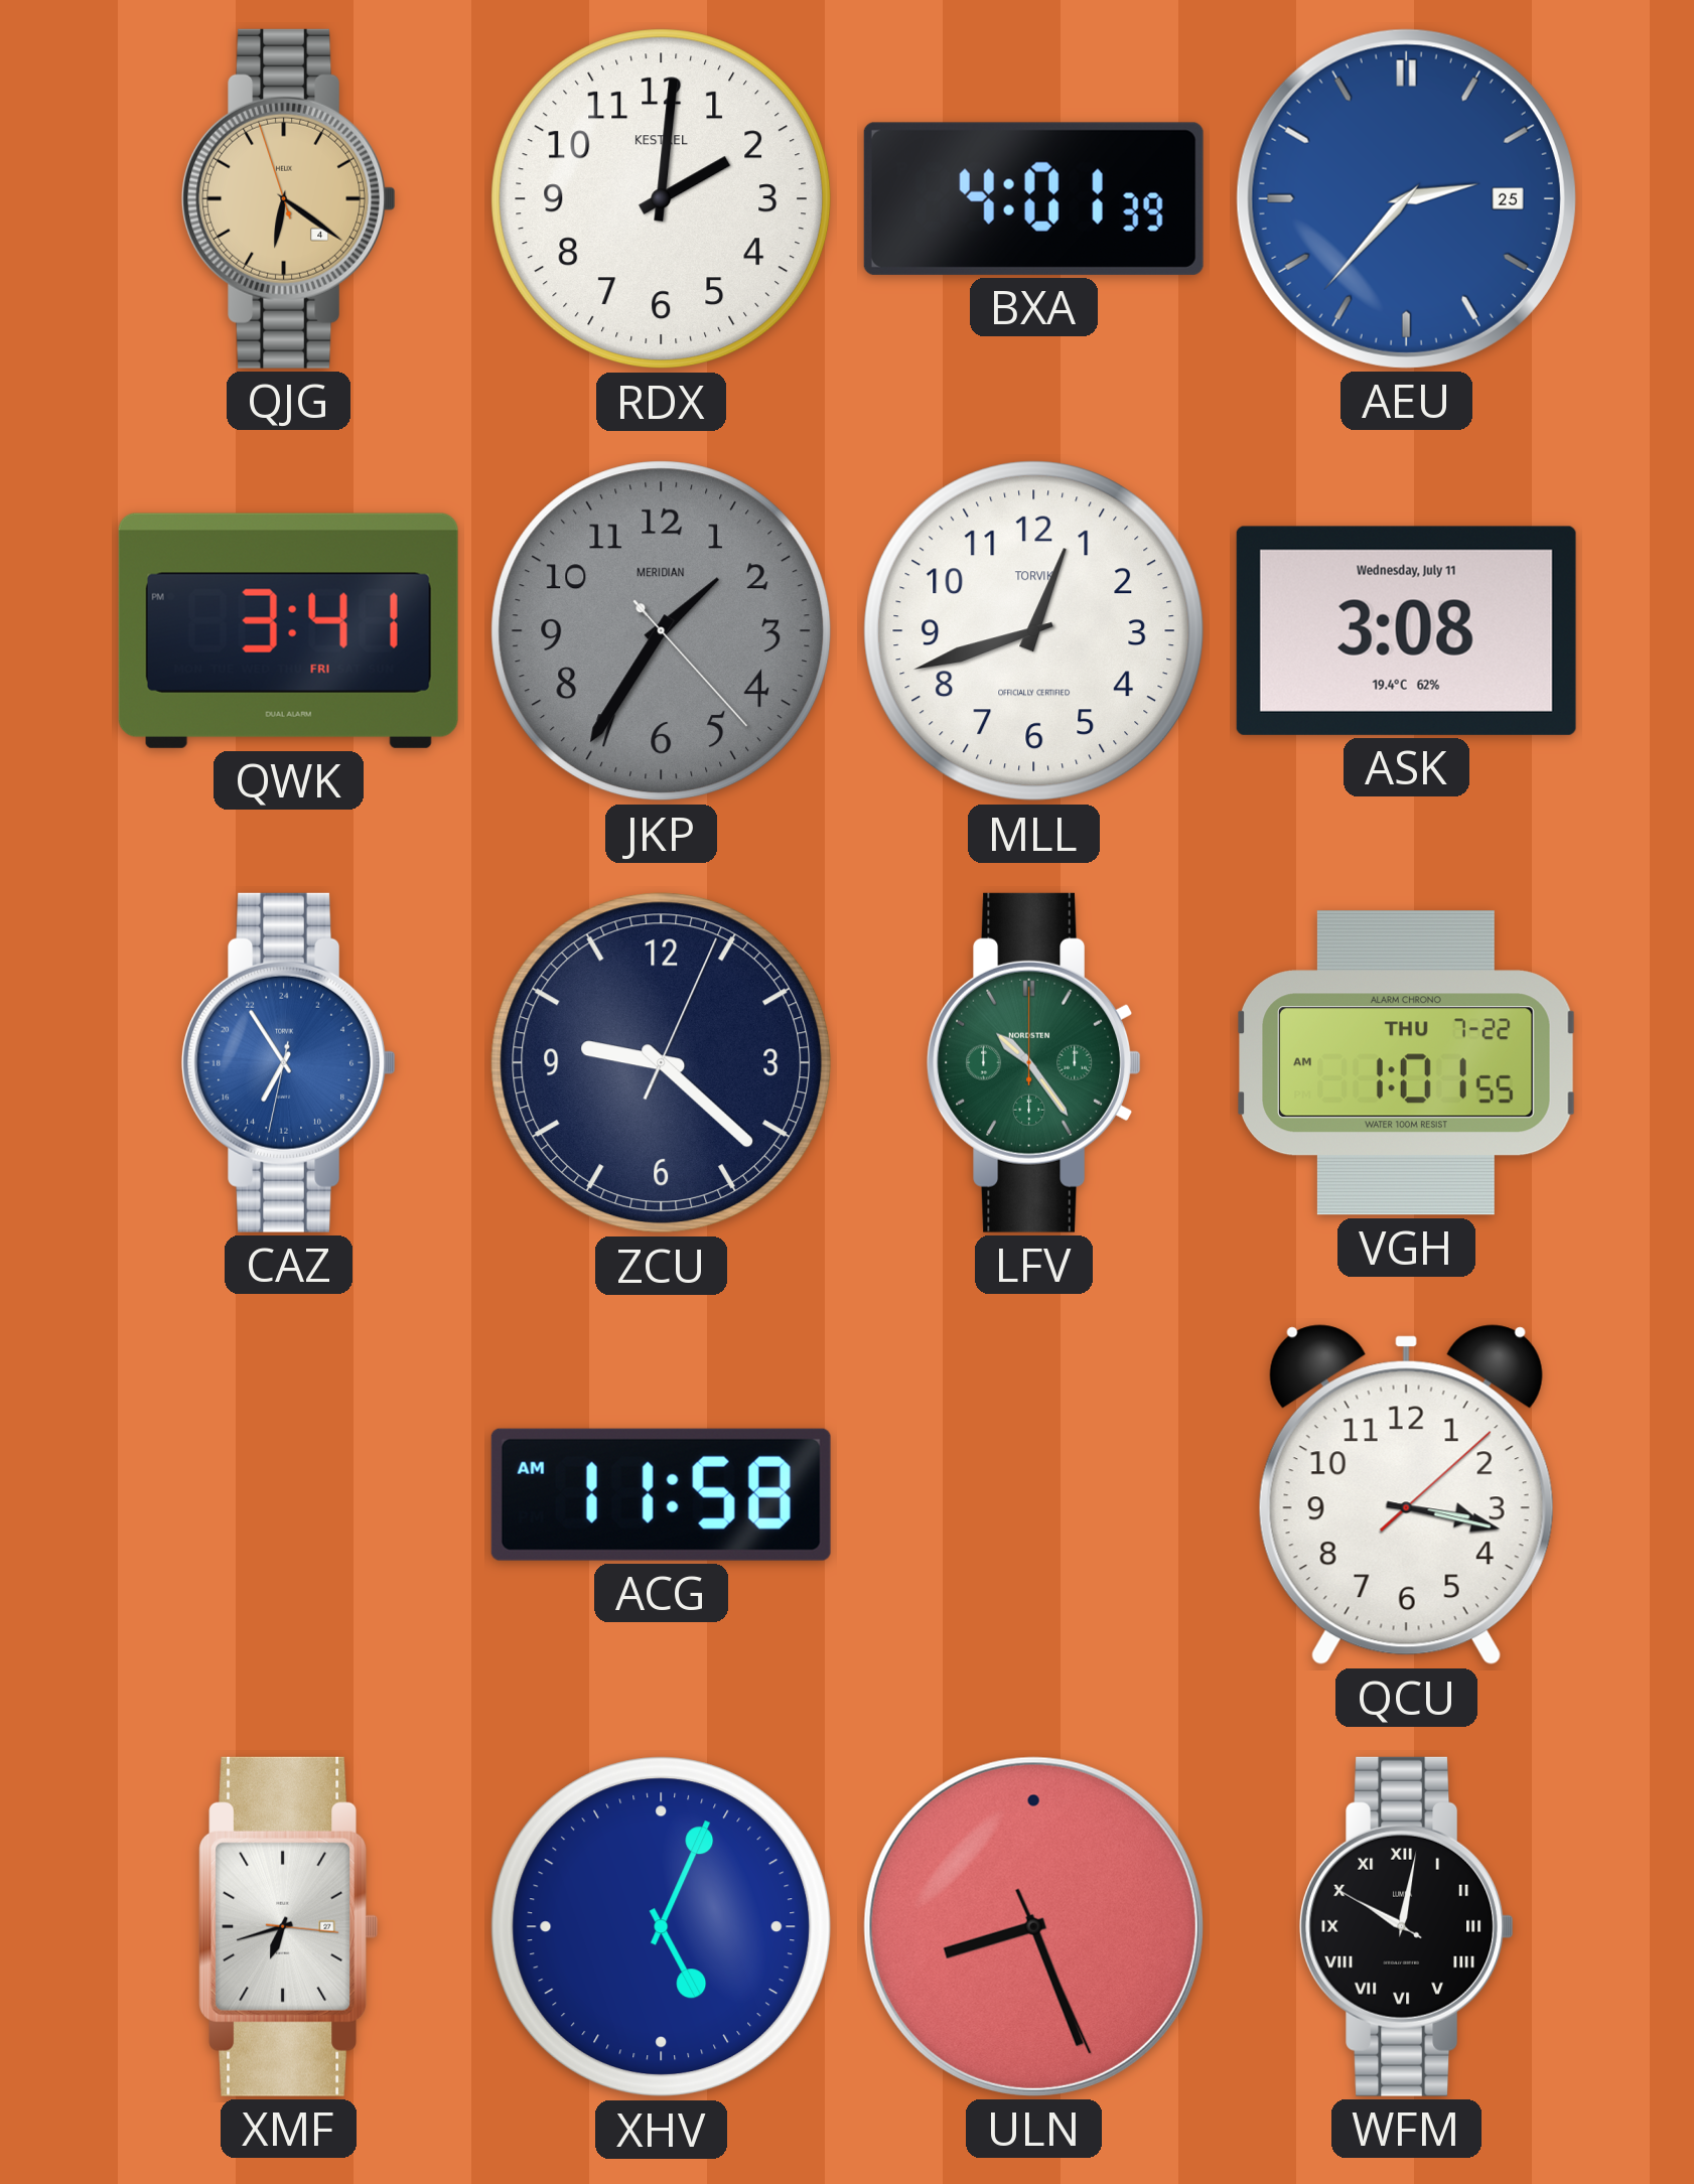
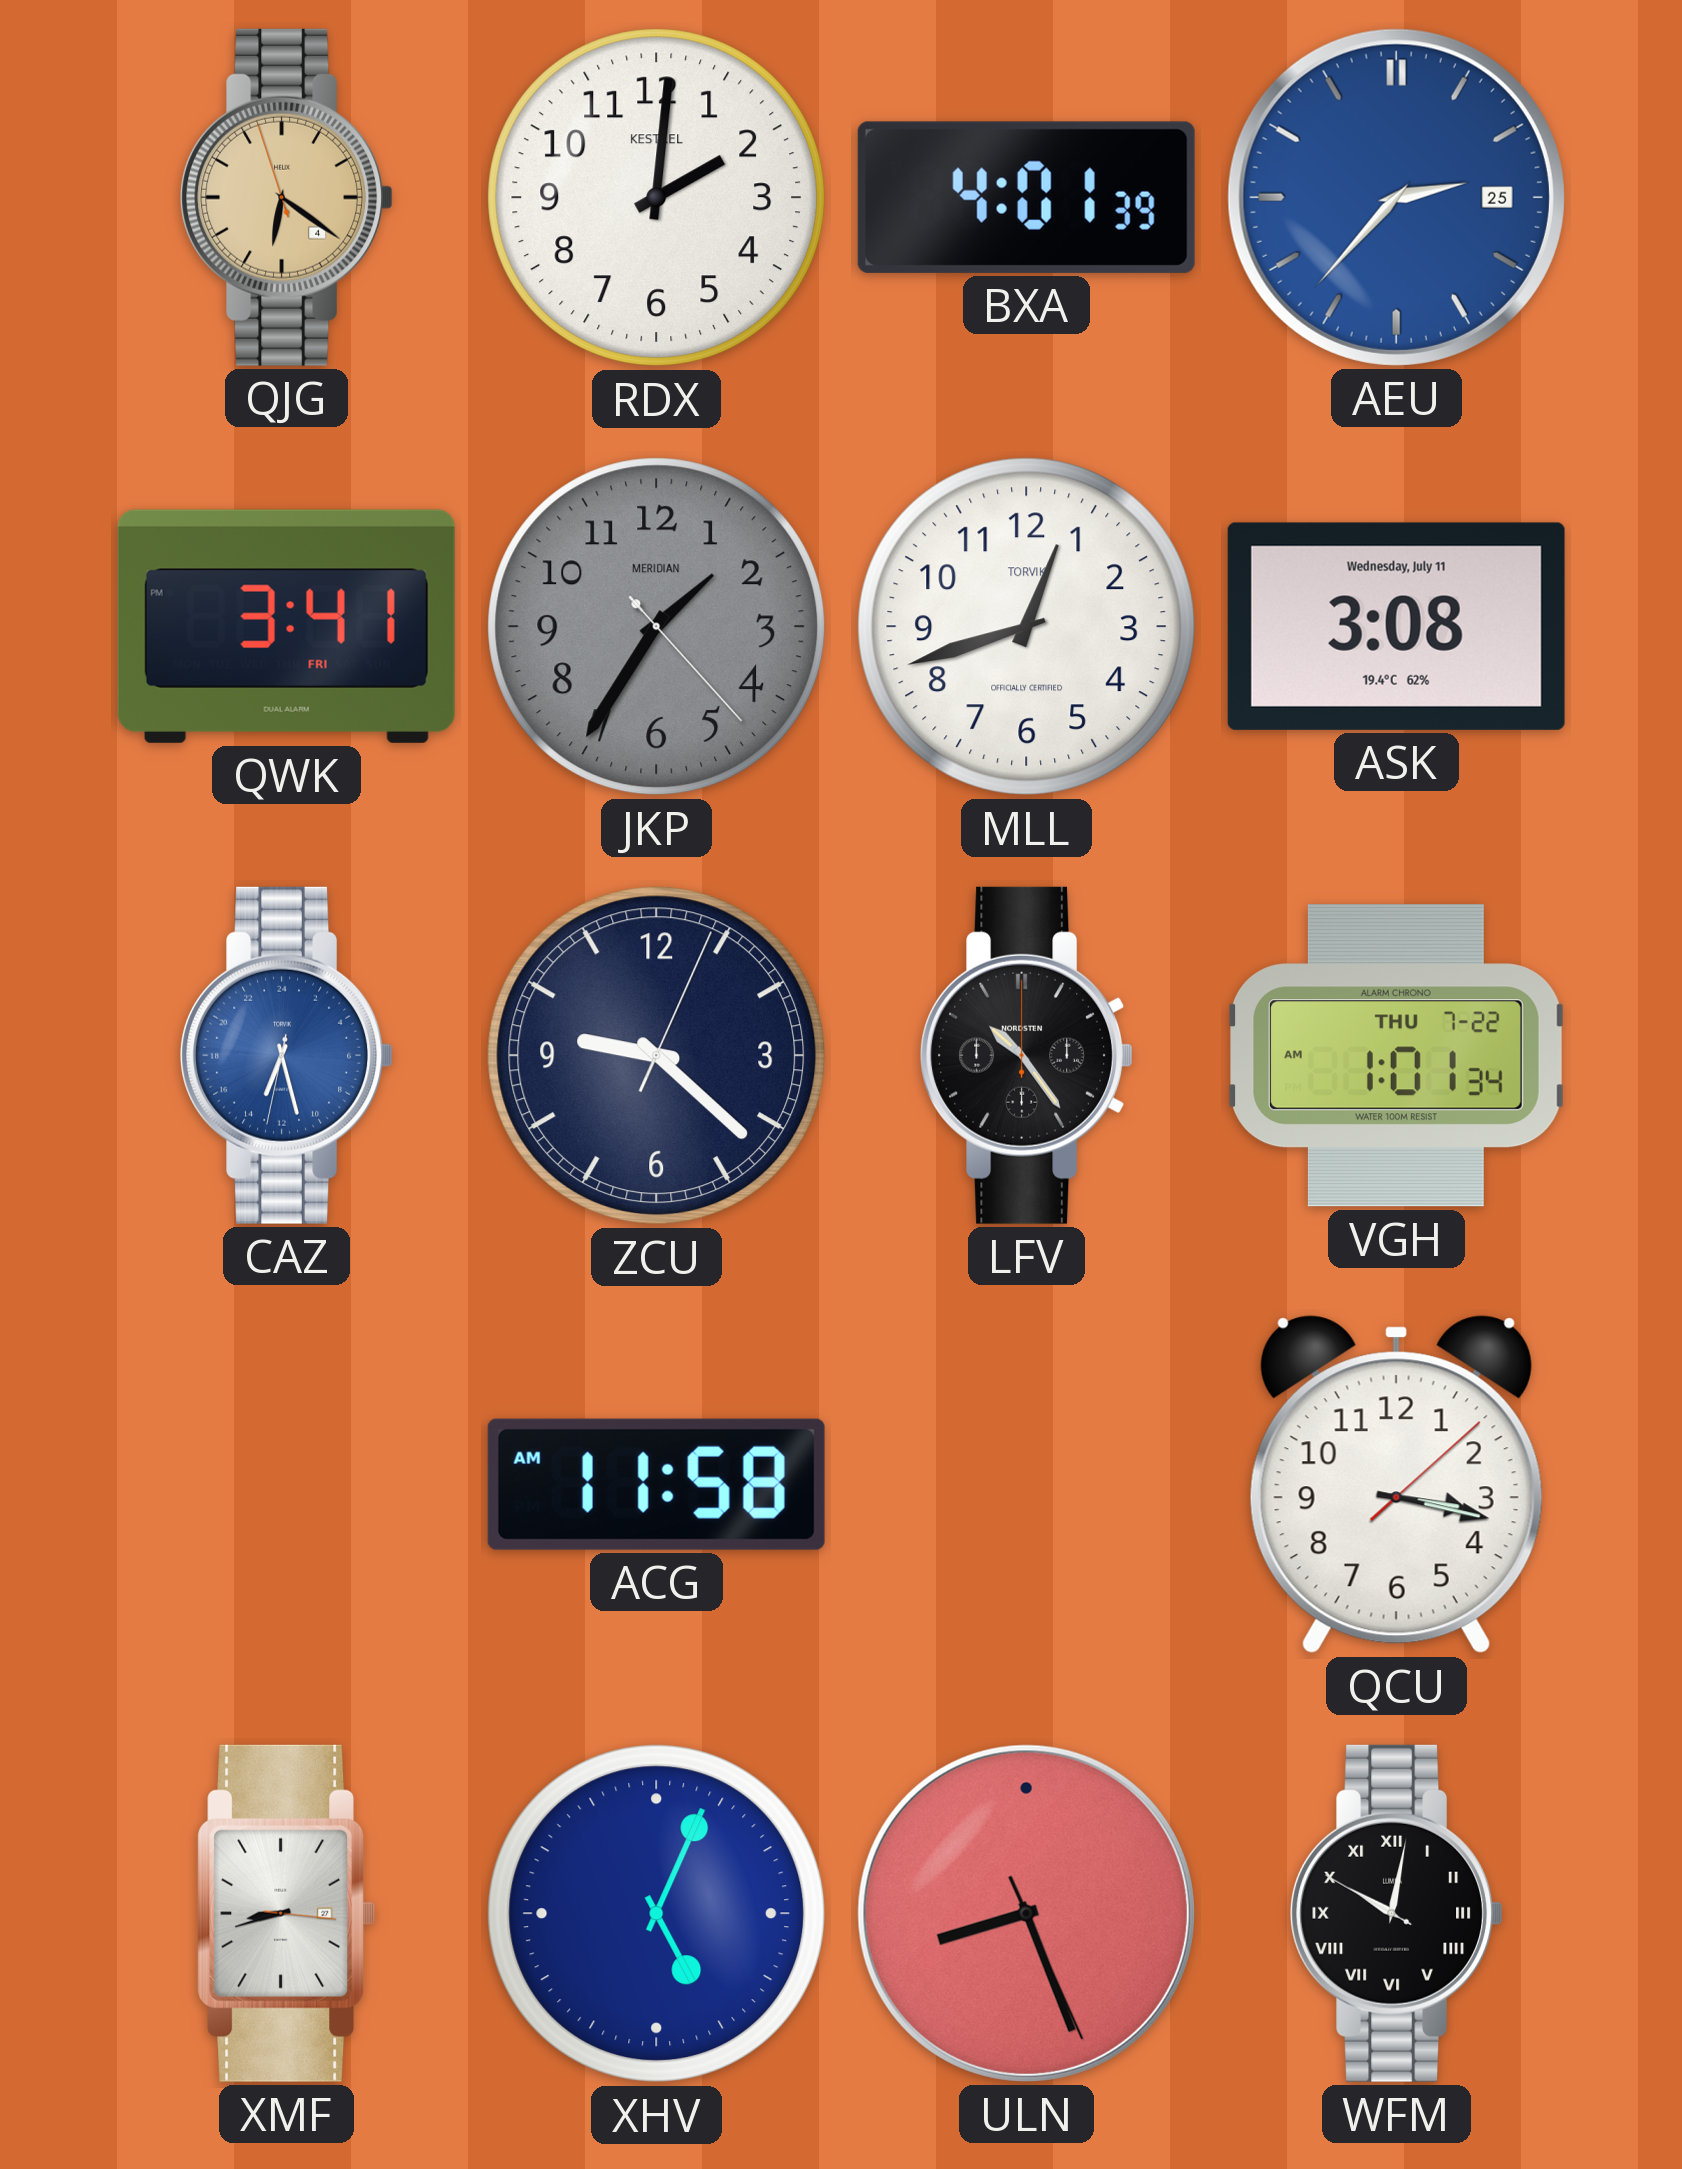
CAZ: 13:54 -> 13:27 (286, 1055)
LFV dial: green -> black (1026, 1055)
VGH: 1:01:55 AM -> 1:01:34 AM (1396, 1056)
XMF: 6:42 -> 8:42 (287, 1913)
